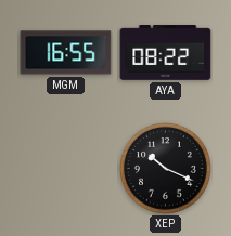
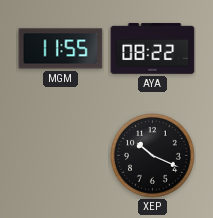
MGM: 16:55 -> 11:55 (61, 49)
